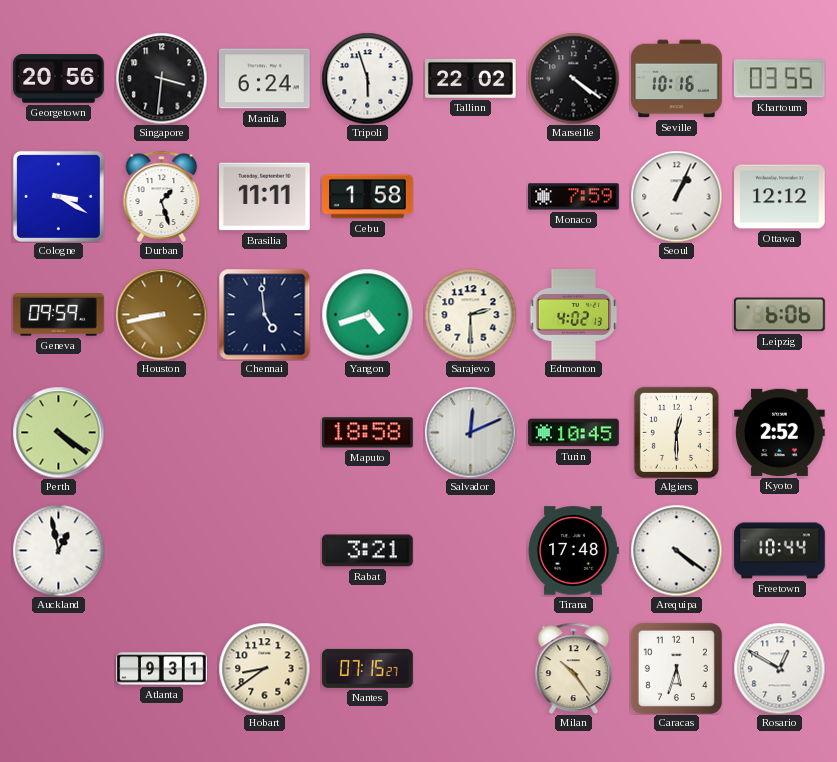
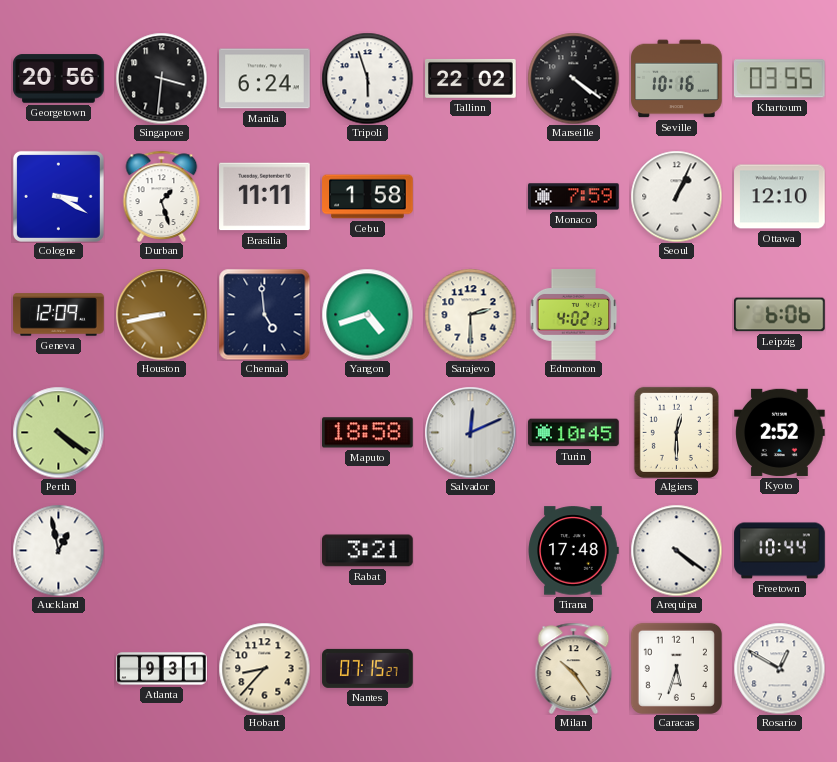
Ottawa: 12:12 -> 12:10 (780, 197)
Geneva: 09:59 -> 12:09 (59, 315)
Hobart: 8:39 -> 8:37 (264, 668)
